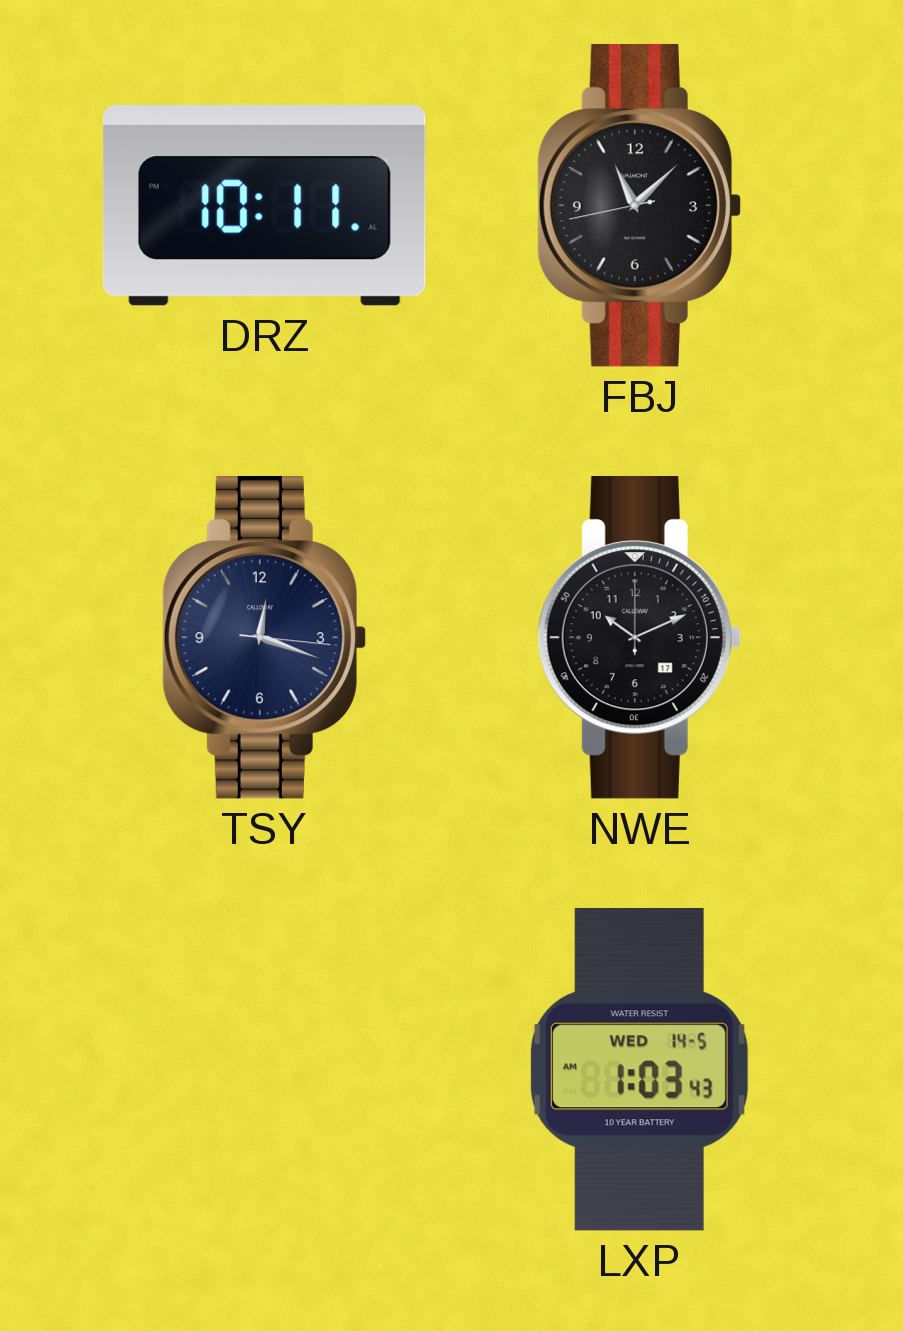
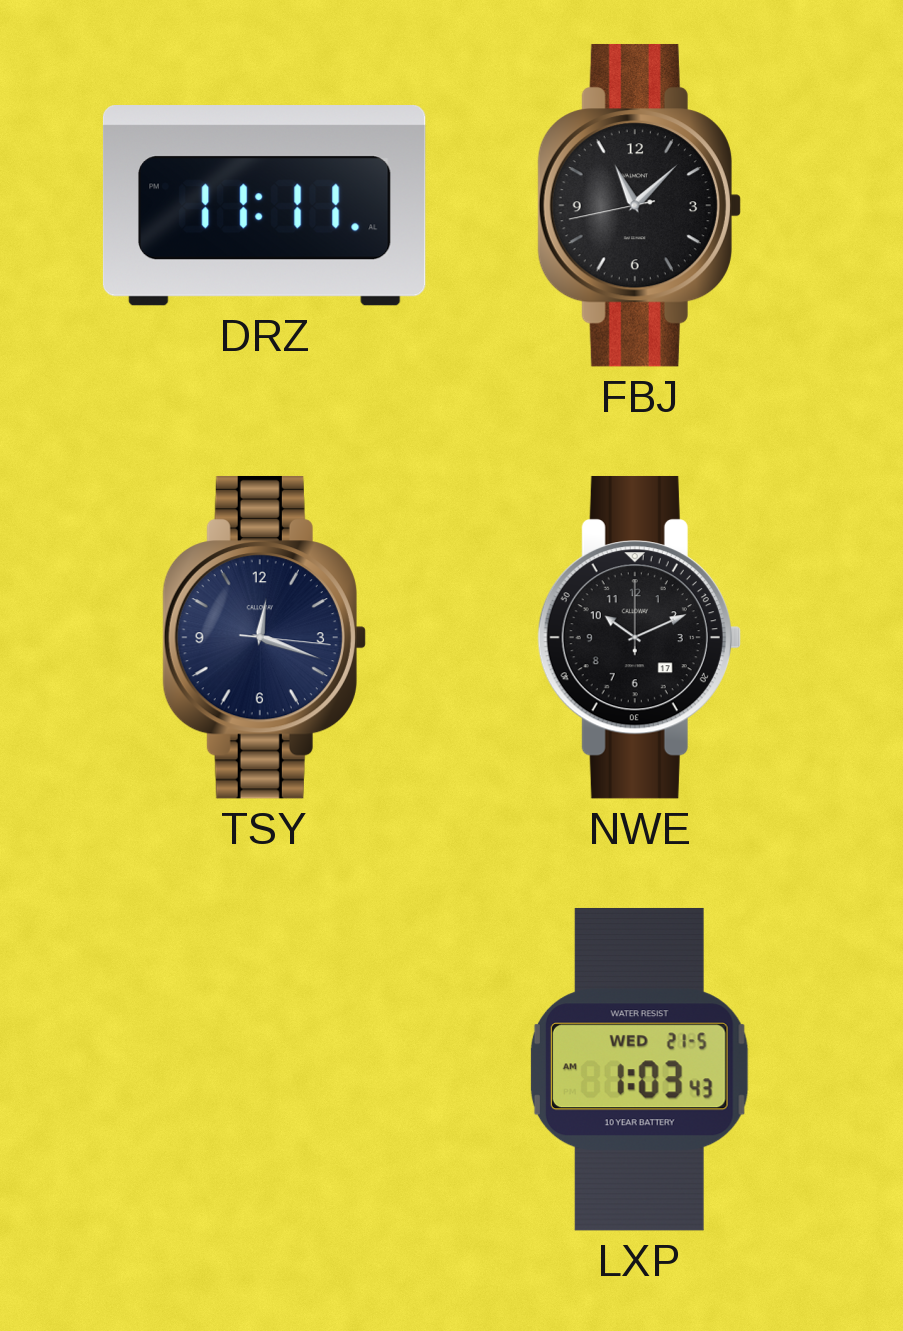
DRZ: 10:11 -> 11:11 (264, 206)
LXP date: WED 14-5 -> WED 21-5 (639, 1069)
